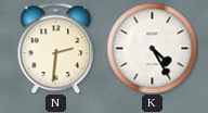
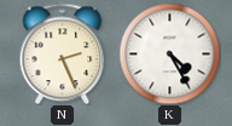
N: 2:31 -> 2:26 (63, 53)
